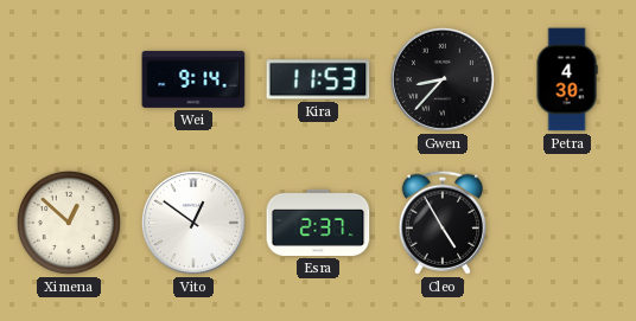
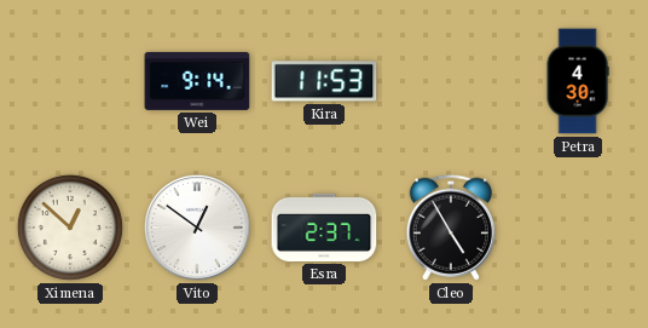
Gwen: 8:37 -> none (443, 79)
